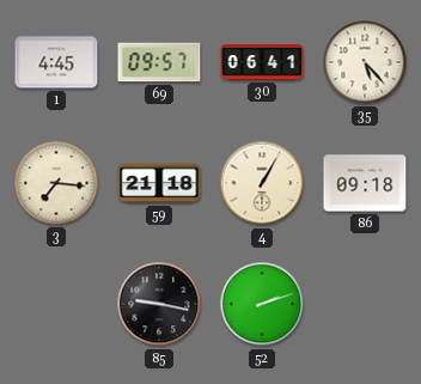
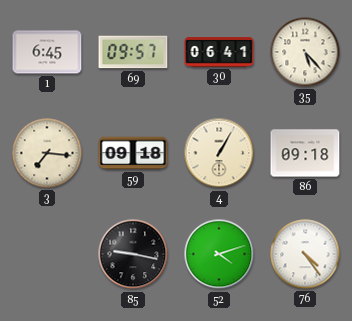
1: 4:45 -> 6:45 (47, 52)
59: 21:18 -> 09:18 (133, 153)
52: 2:12 -> 4:12 (219, 254)
76: none -> 4:24 (305, 254)
